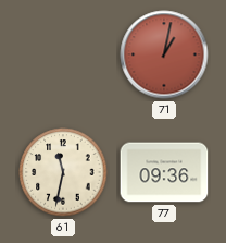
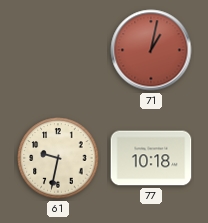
61: 11:32 -> 9:32 (58, 158)
77: 09:36 -> 10:18 (151, 158)
